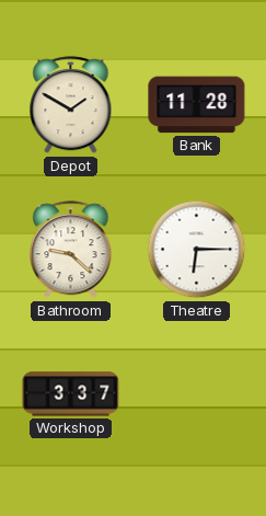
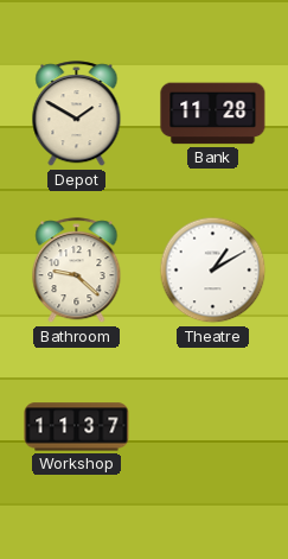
Theatre: 6:15 -> 1:10 (213, 271)
Workshop: 3:37 -> 11:37 (77, 427)
